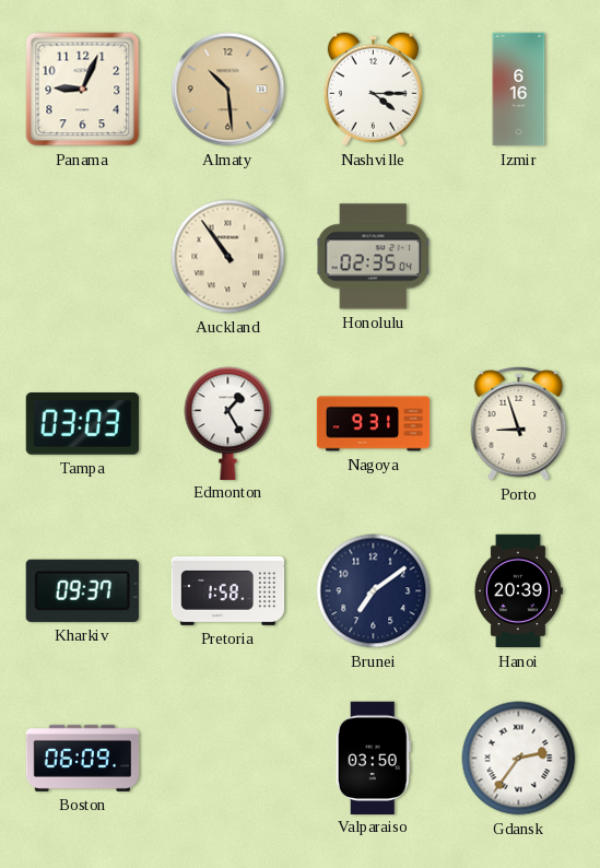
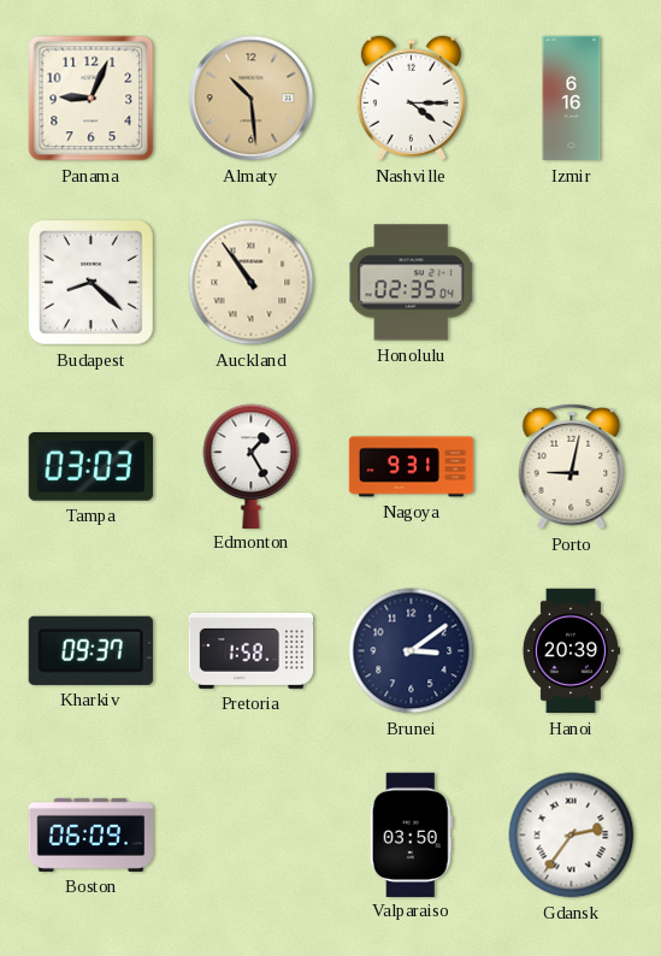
Budapest: none -> 8:22 (90, 282)
Porto: 8:57 -> 9:02 (572, 467)
Brunei: 7:09 -> 3:09 (412, 651)
